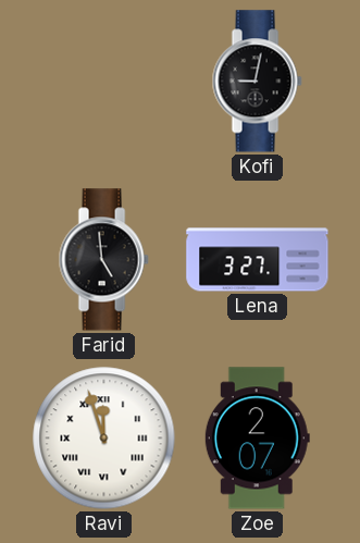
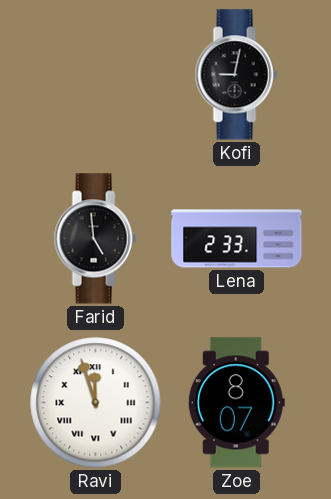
Lena: 3:27 -> 2:33 (237, 239)
Zoe: 2:07 -> 8:07 (236, 403)
